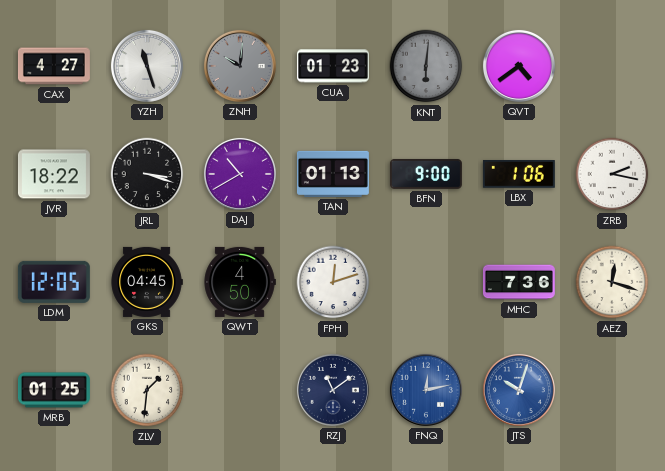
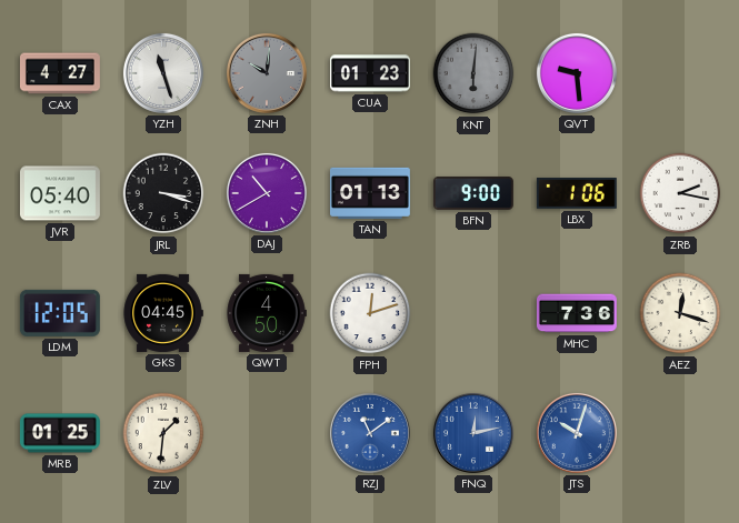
QVT: 4:39 -> 9:29 (577, 73)
JVR: 18:22 -> 05:40 (60, 193)
RZJ dial: navy -> blue (370, 433)
